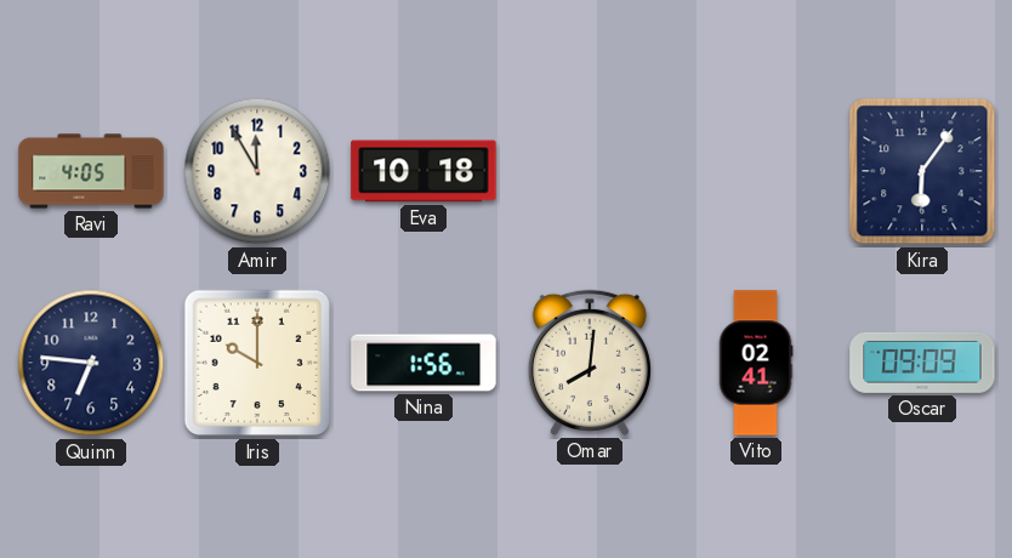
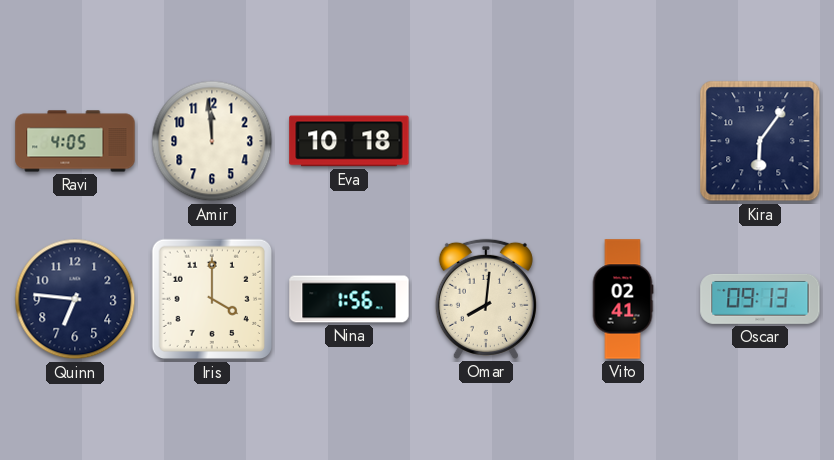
Amir: 11:55 -> 11:59 (212, 141)
Iris: 10:00 -> 4:00 (212, 299)
Oscar: 09:09 -> 09:13 (760, 299)
